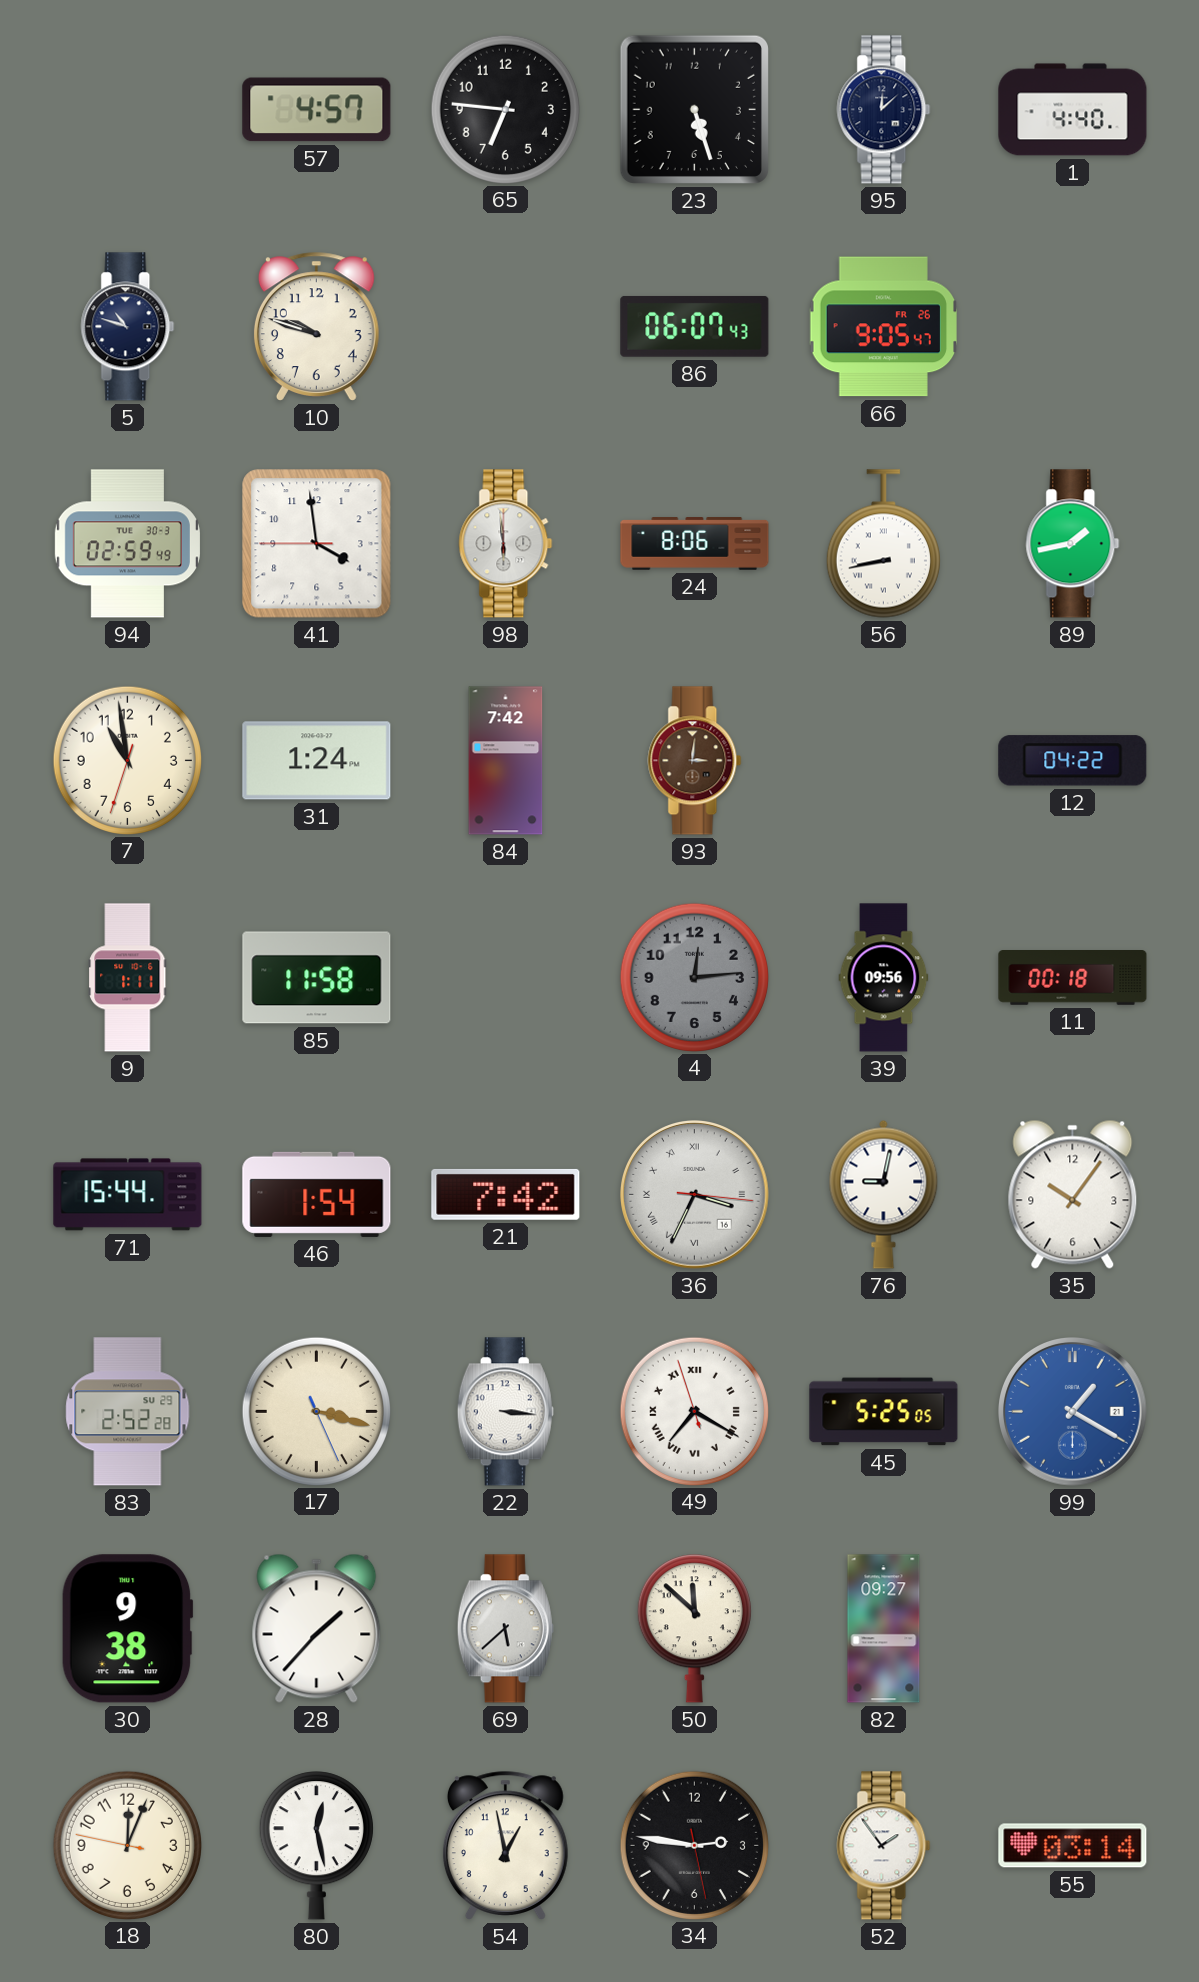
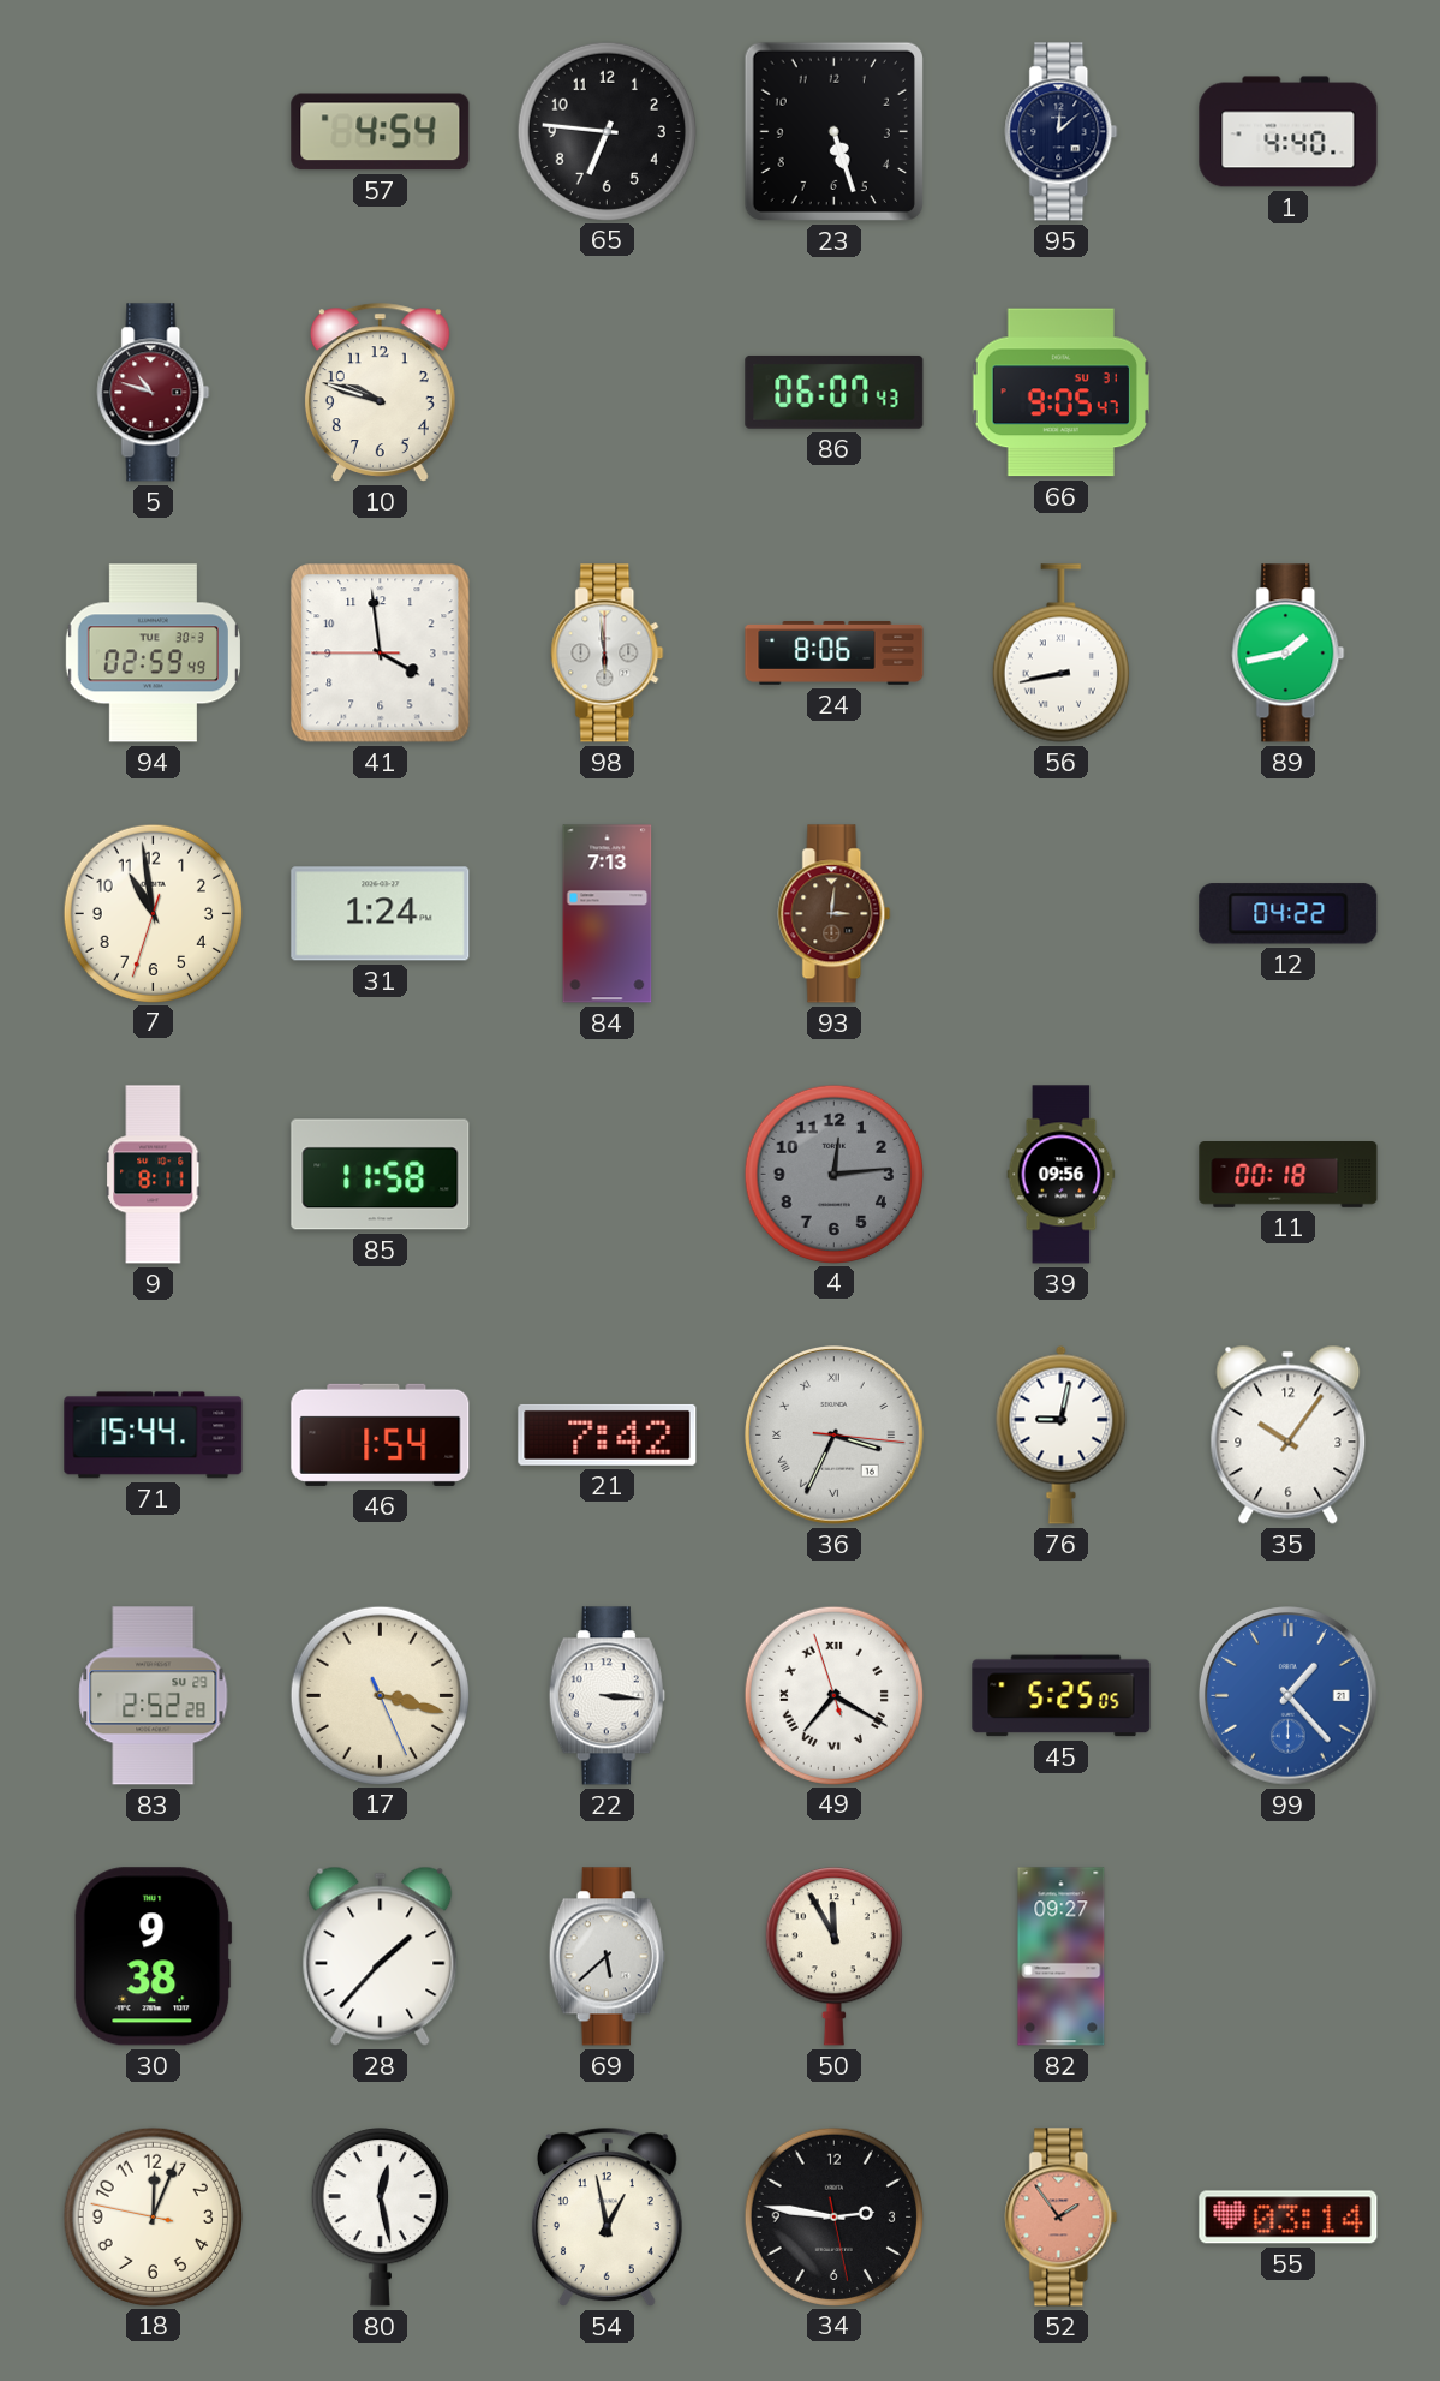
57: 4:57 -> 4:54 (381, 132)
5 dial: navy -> burgundy (154, 393)
66 date: FR 26 -> SU 31 (1062, 393)
84: 7:42 -> 7:13 (608, 914)
9: 1:11 -> 8:11 (154, 1175)
99: 1:20 -> 1:23 (1289, 1696)
50: 11:52 -> 11:55 (833, 1957)
52 dial: white -> salmon (1062, 2218)
